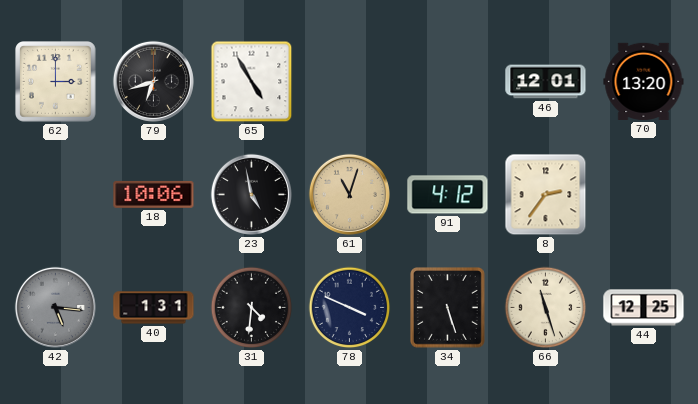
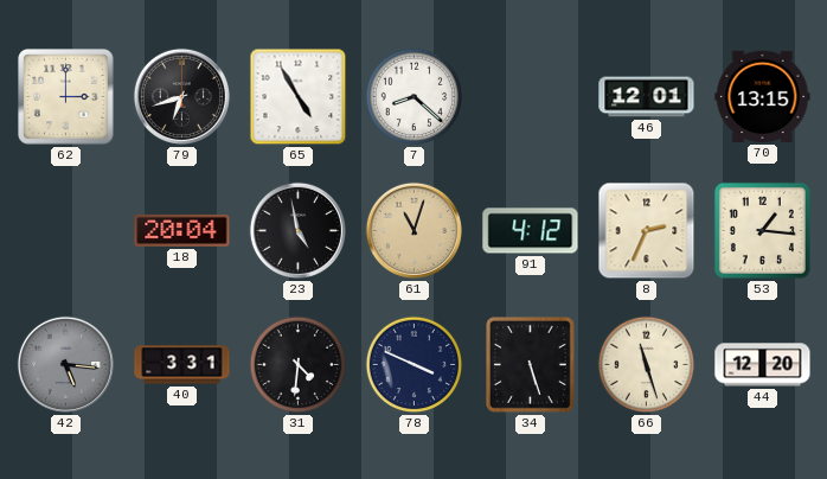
7: none -> 8:22 (415, 97)
70: 13:20 -> 13:15 (763, 96)
18: 10:06 -> 20:04 (182, 230)
8: 2:36 -> 2:34 (647, 231)
53: none -> 1:16 (762, 230)
40: 1:31 -> 3:31 (182, 365)
44: 12:25 -> 12:20 (763, 365)
